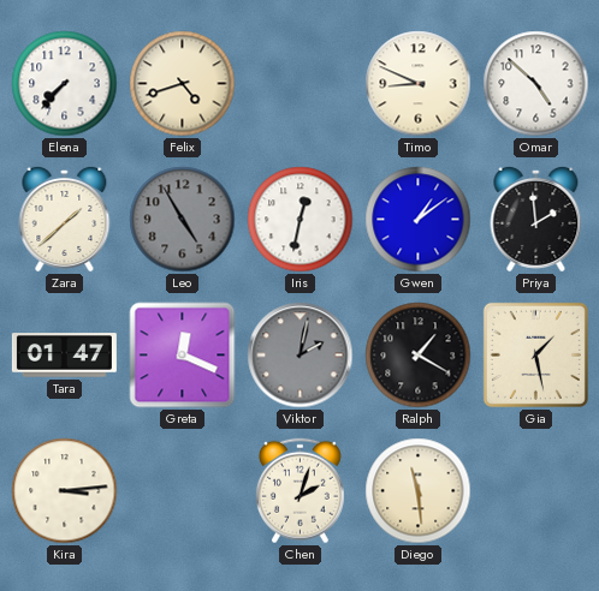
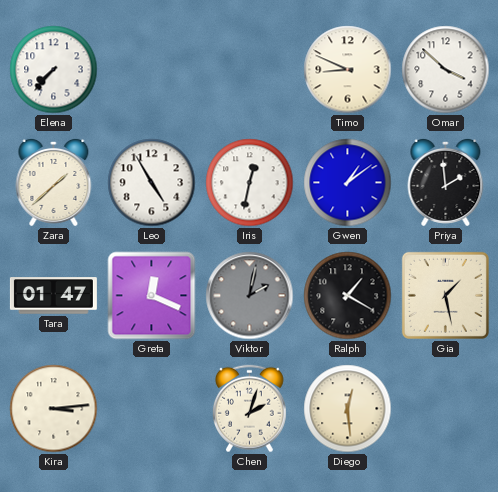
Felix: 4:42 -> none (183, 84)
Omar: 4:52 -> 3:52 (446, 70)
Leo dial: grey -> white (152, 183)
Diego: 11:29 -> 12:29 (348, 409)
